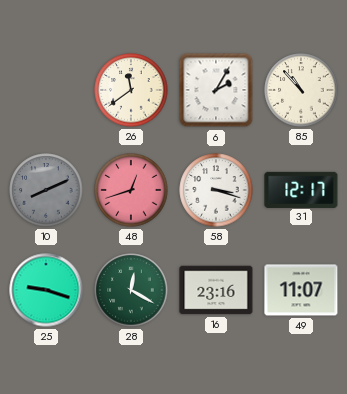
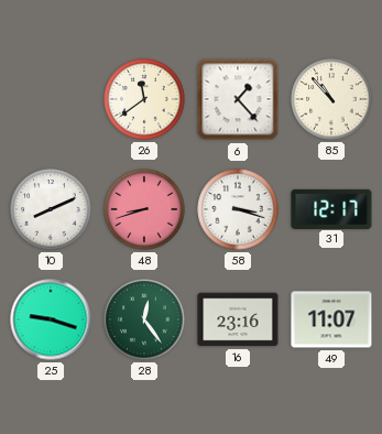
6: 2:05 -> 1:23 (238, 99)
10 dial: grey -> white (51, 209)
48: 12:42 -> 8:42 (144, 209)
28: 12:20 -> 12:24 (144, 319)
